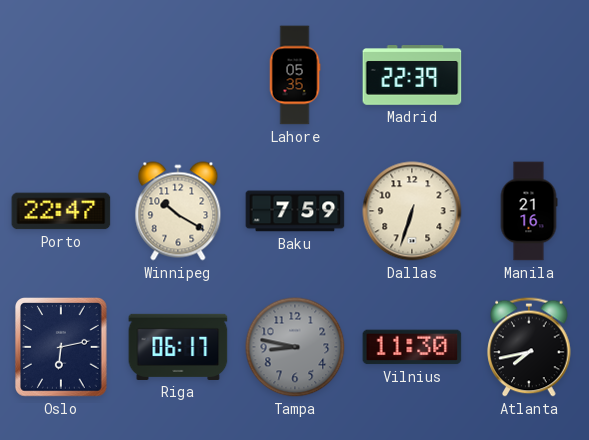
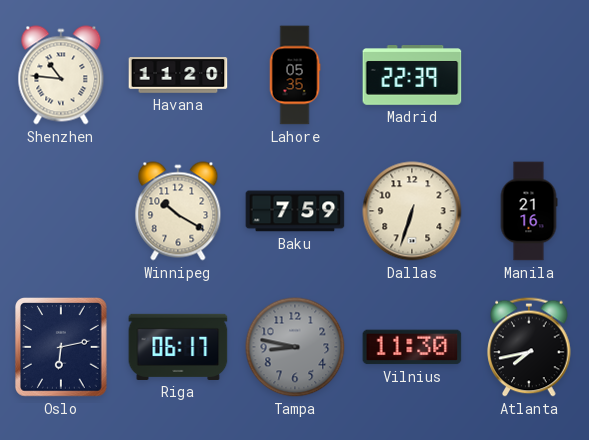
Shenzhen: none -> 10:46 (61, 75)
Havana: none -> 11:20 (178, 75)
Porto: 22:47 -> none (61, 211)
